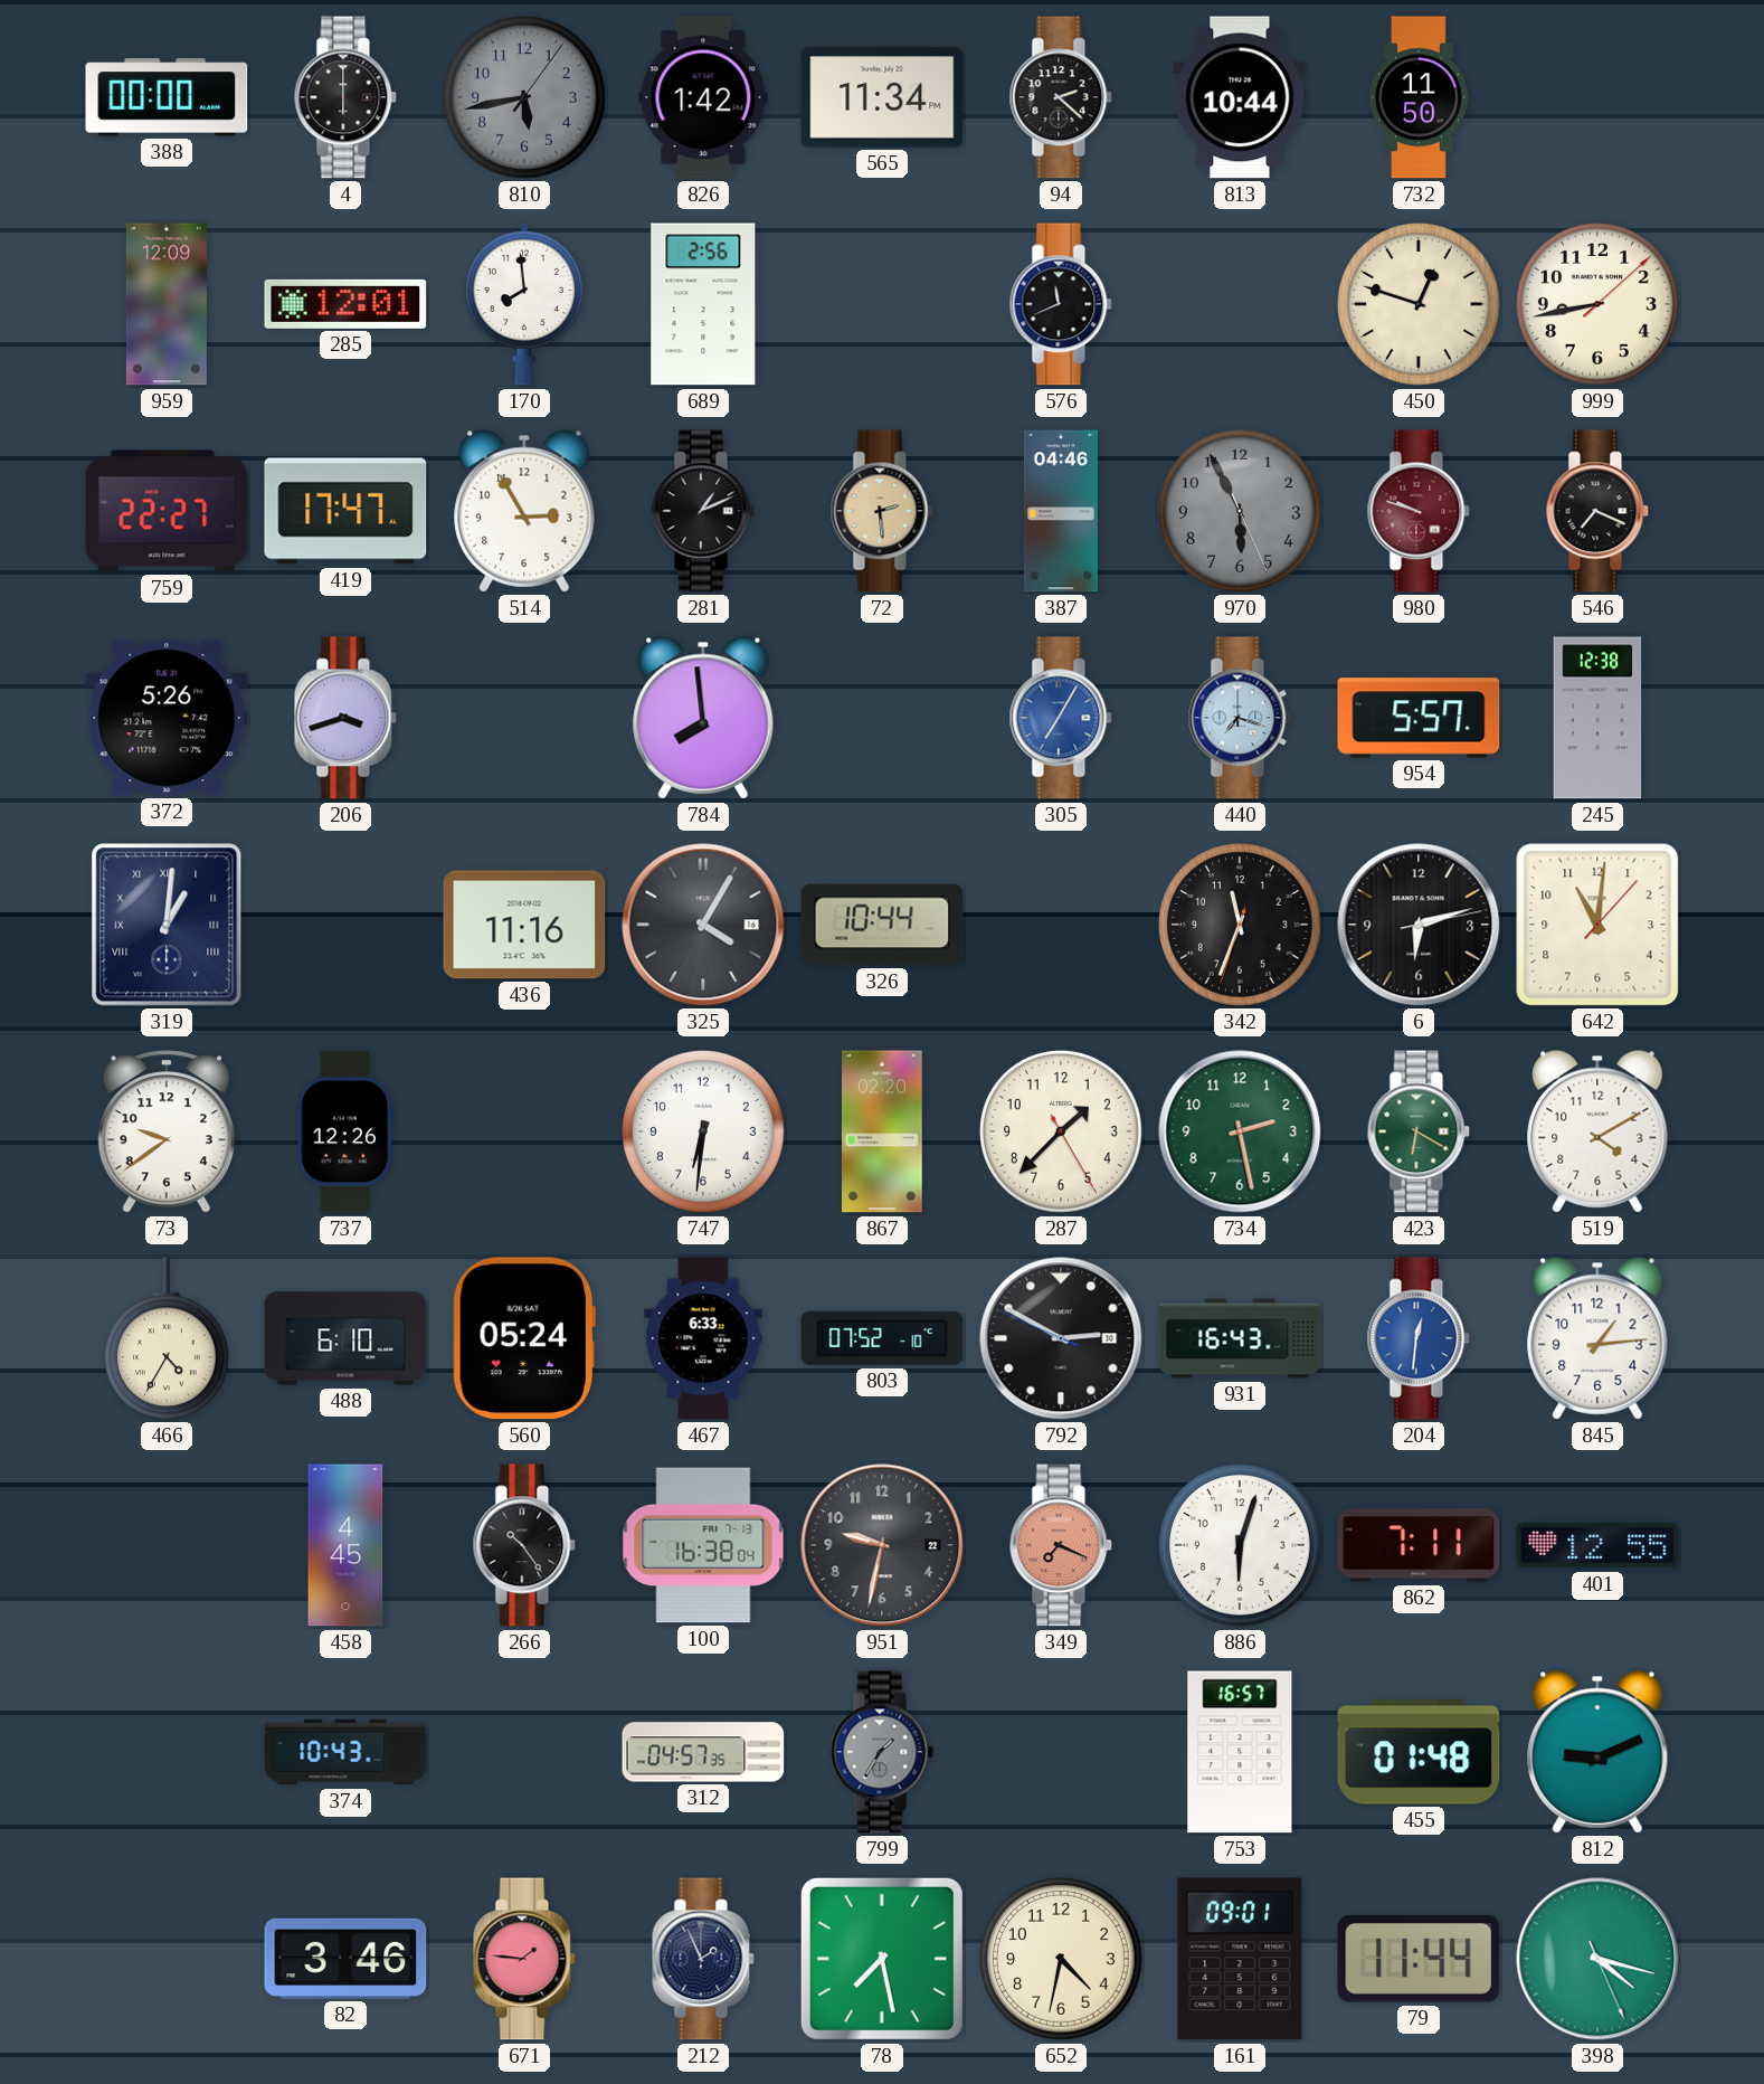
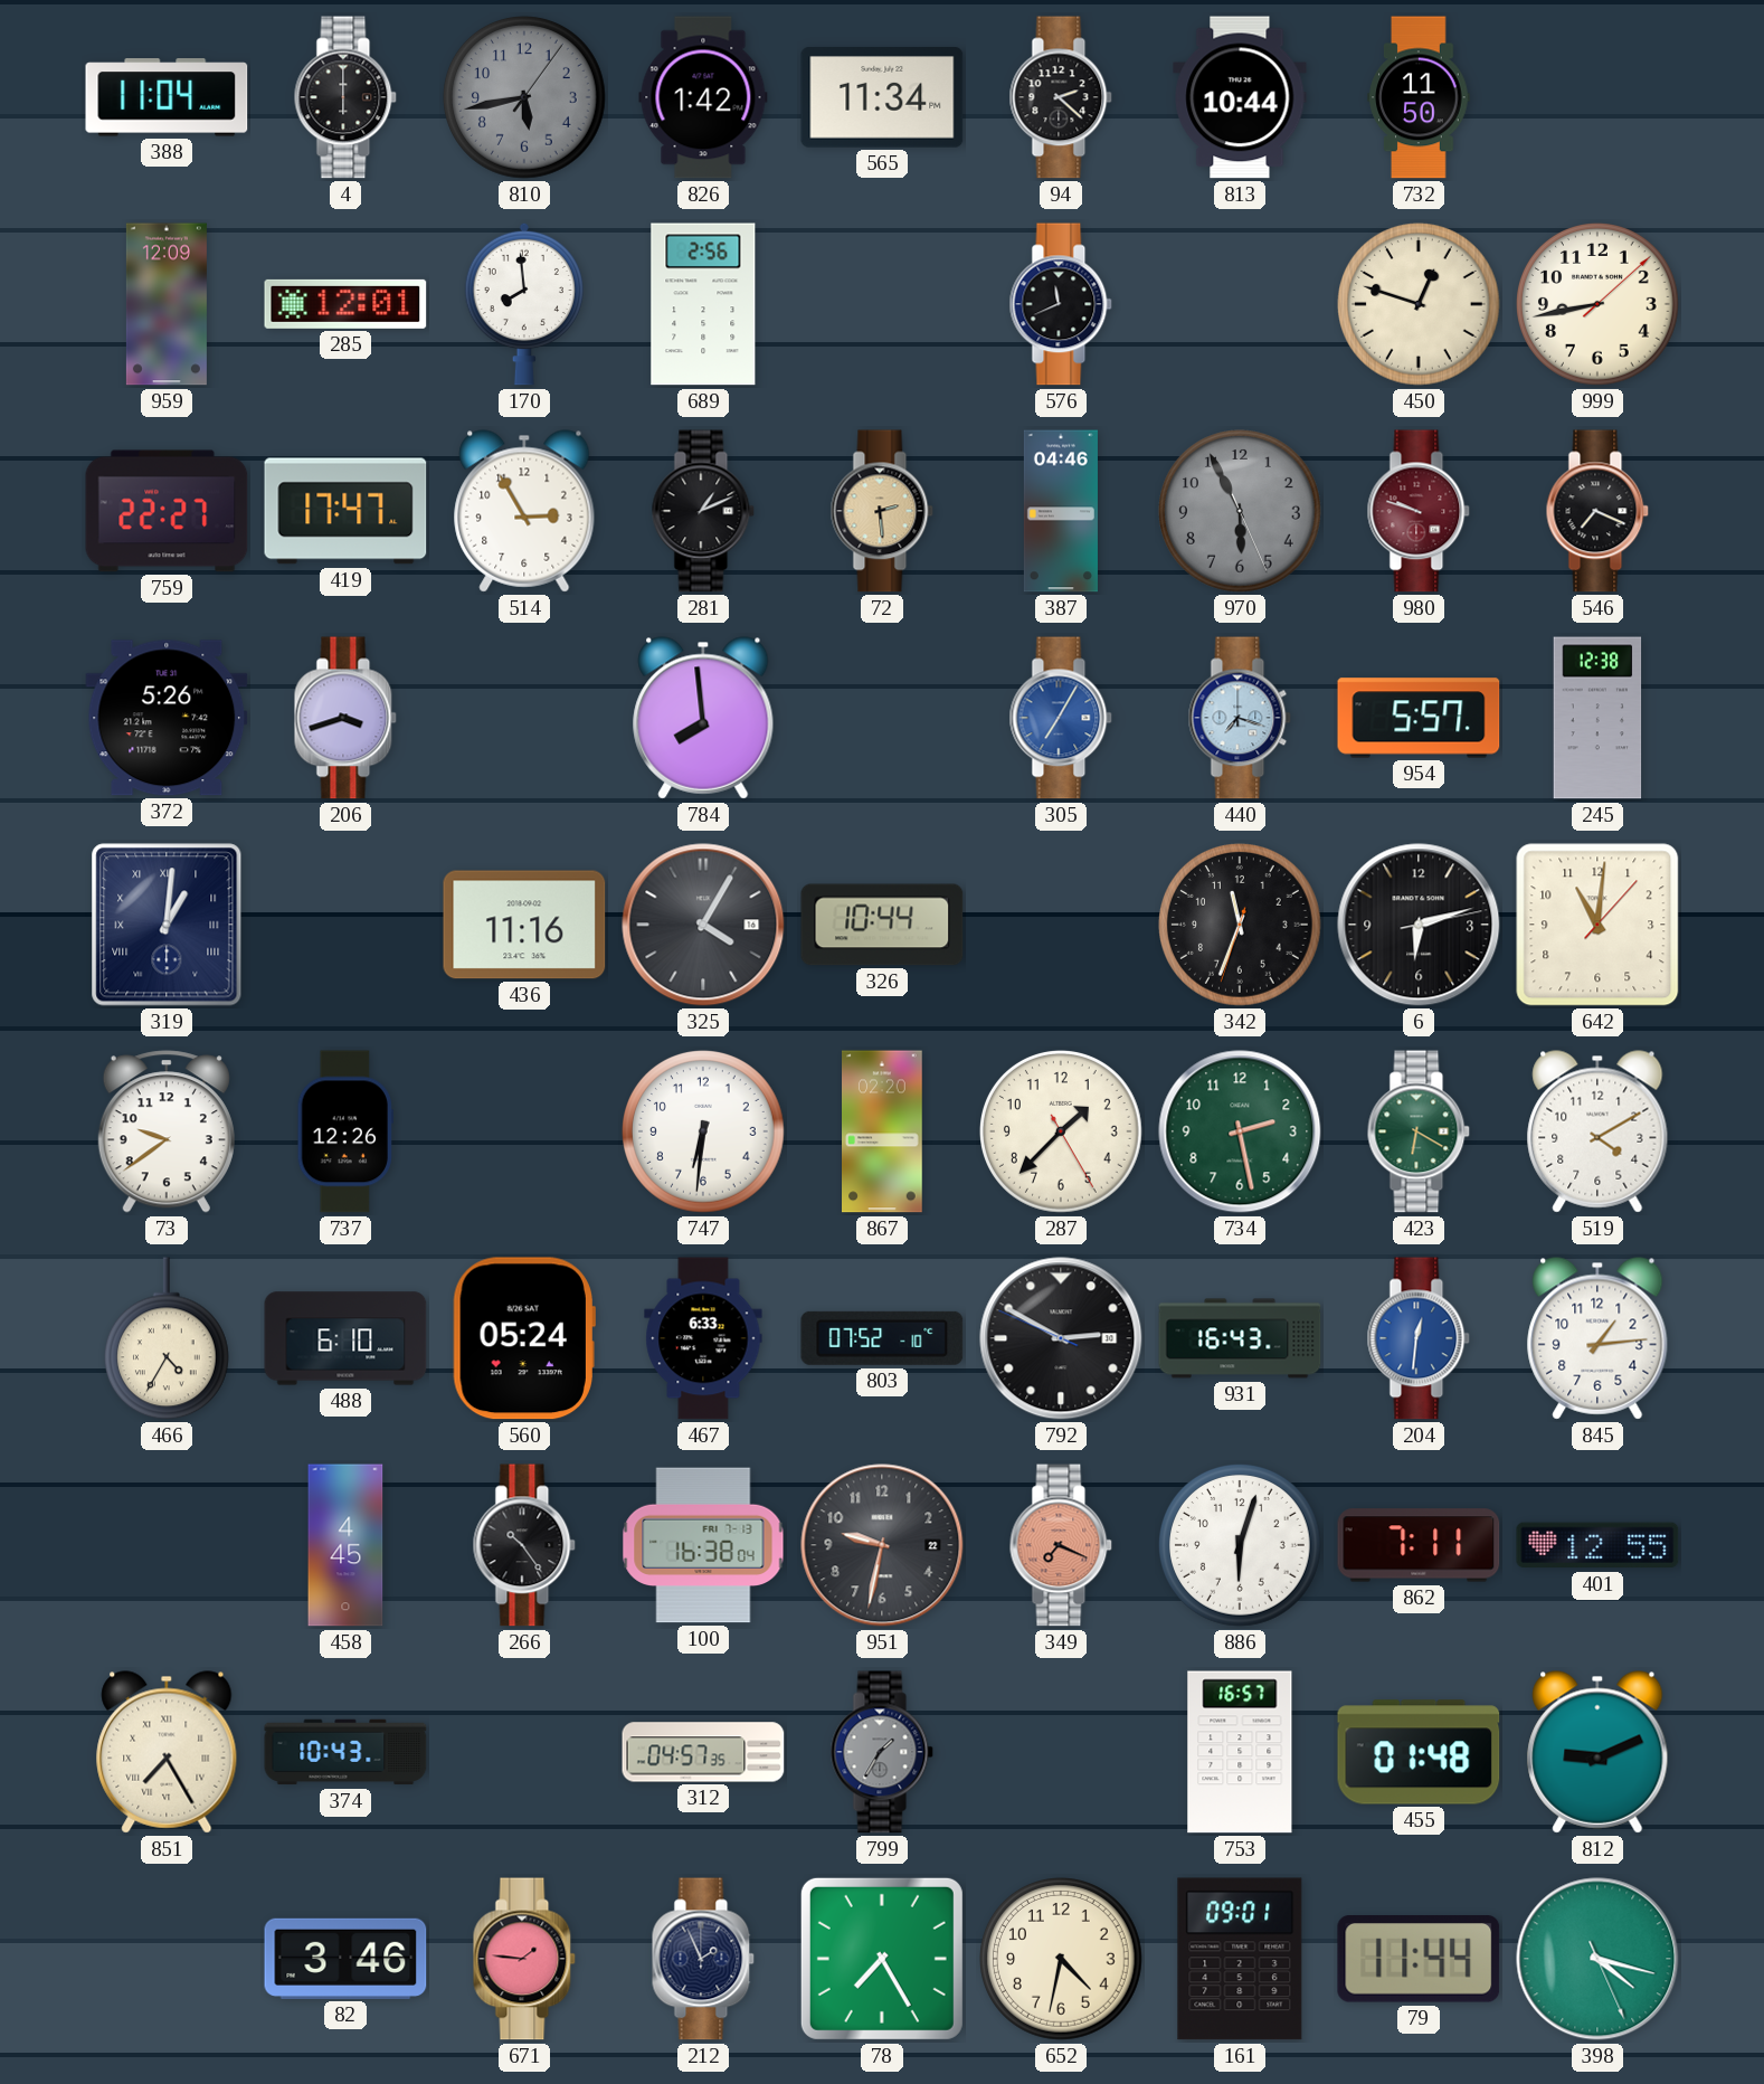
388: 00:00 -> 11:04 (167, 97)
851: none -> 7:25 (167, 1752)
78: 7:28 -> 7:25 (882, 1959)
